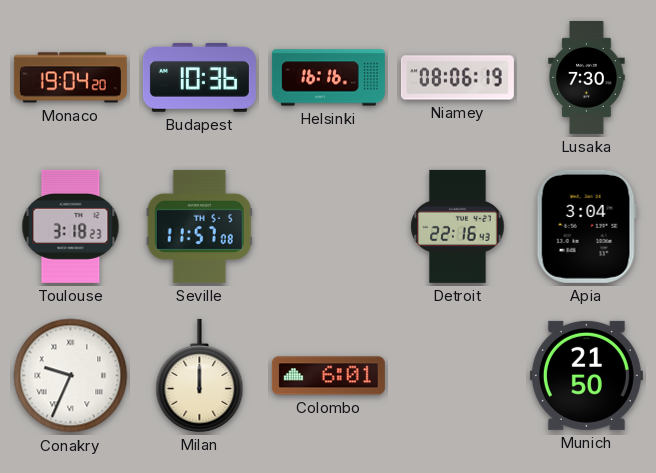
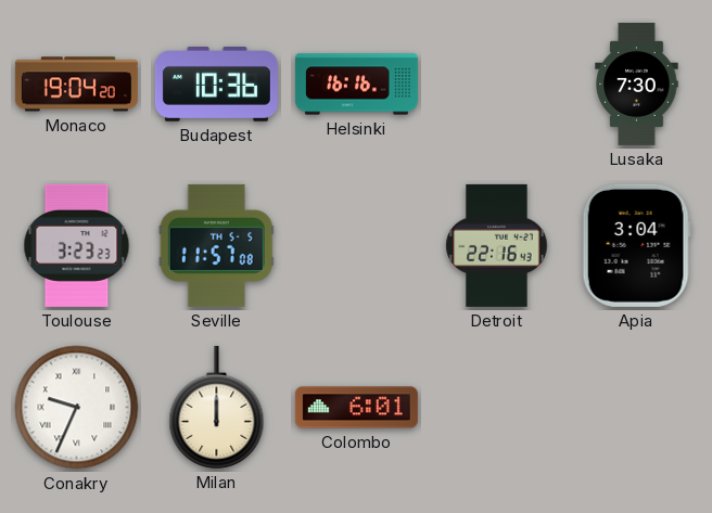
Niamey: 08:06 -> none (457, 78)
Toulouse: 3:18 -> 3:23 (77, 245)
Munich: 21:50 -> none (586, 375)
